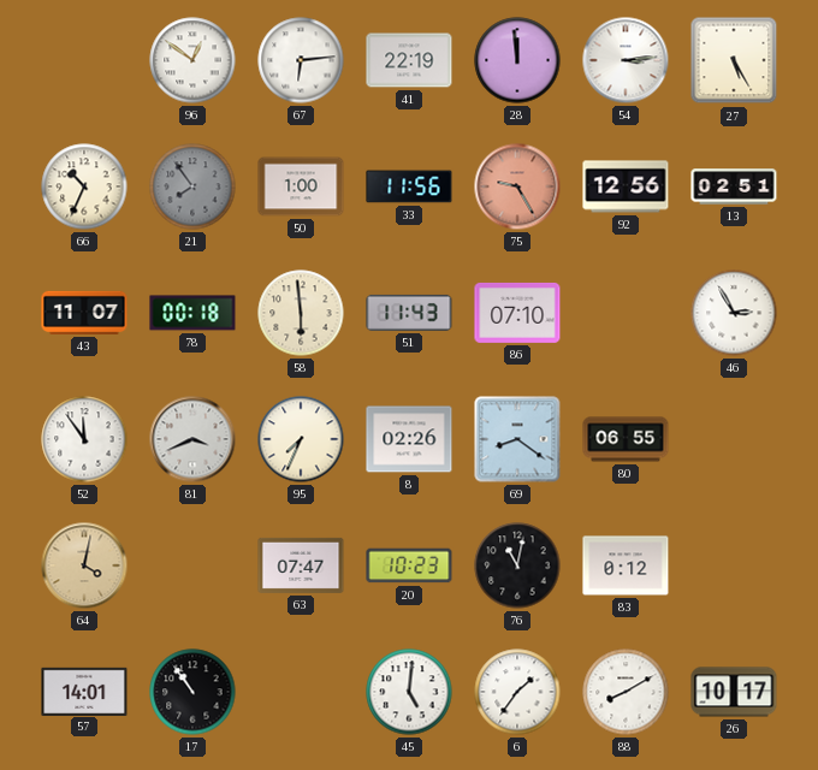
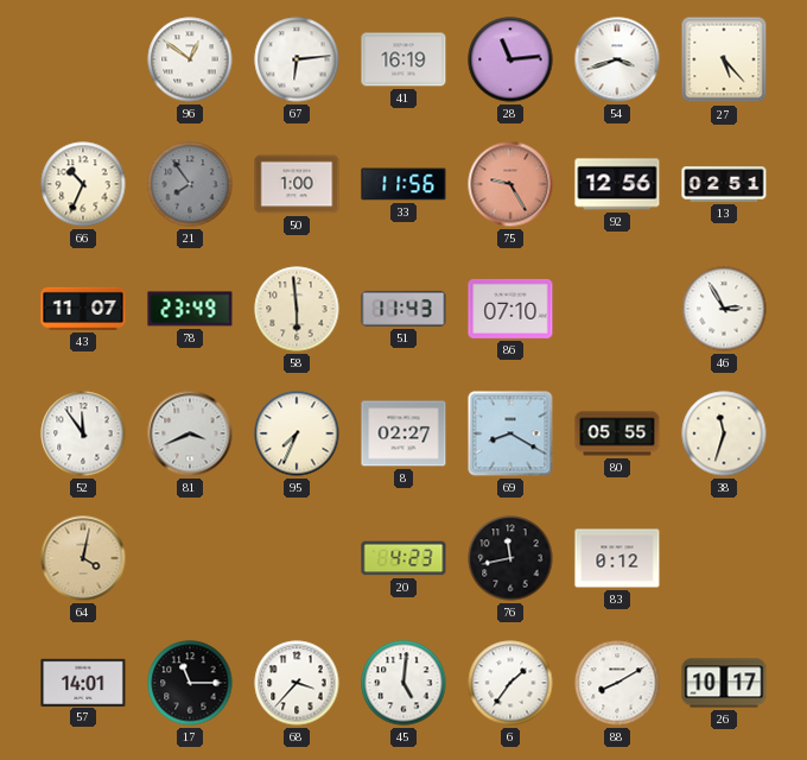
41: 22:19 -> 16:19 (403, 59)
28: 11:59 -> 11:14 (510, 59)
54: 3:14 -> 3:42 (617, 59)
27: 5:25 -> 5:23 (724, 59)
78: 00:18 -> 23:49 (190, 309)
8: 02:26 -> 02:27 (403, 433)
69: 8:21 -> 8:20 (510, 433)
80: 06:55 -> 05:55 (617, 433)
38: none -> 11:33 (724, 433)
63: 07:47 -> none (301, 565)
20: 10:23 -> 4:23 (403, 558)
76: 11:02 -> 11:43 (510, 558)
17: 10:54 -> 11:15 (190, 683)
68: none -> 3:37 (297, 683)
